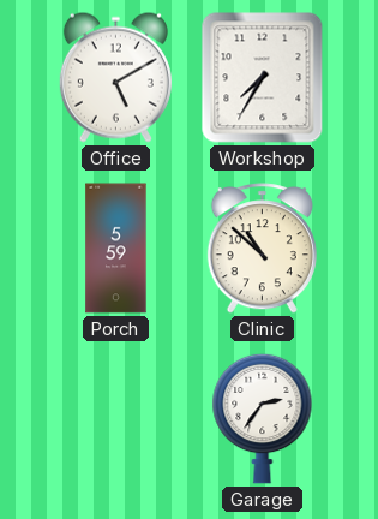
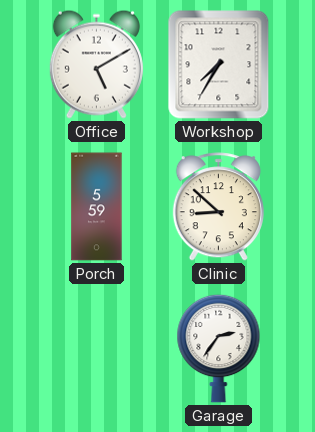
Clinic: 10:52 -> 8:52 (218, 207)
